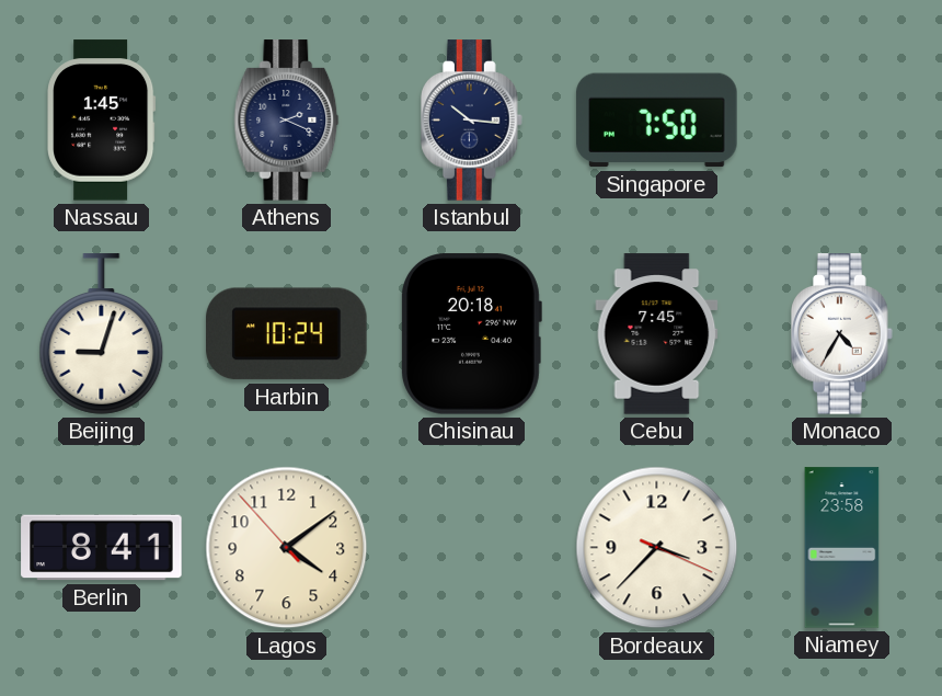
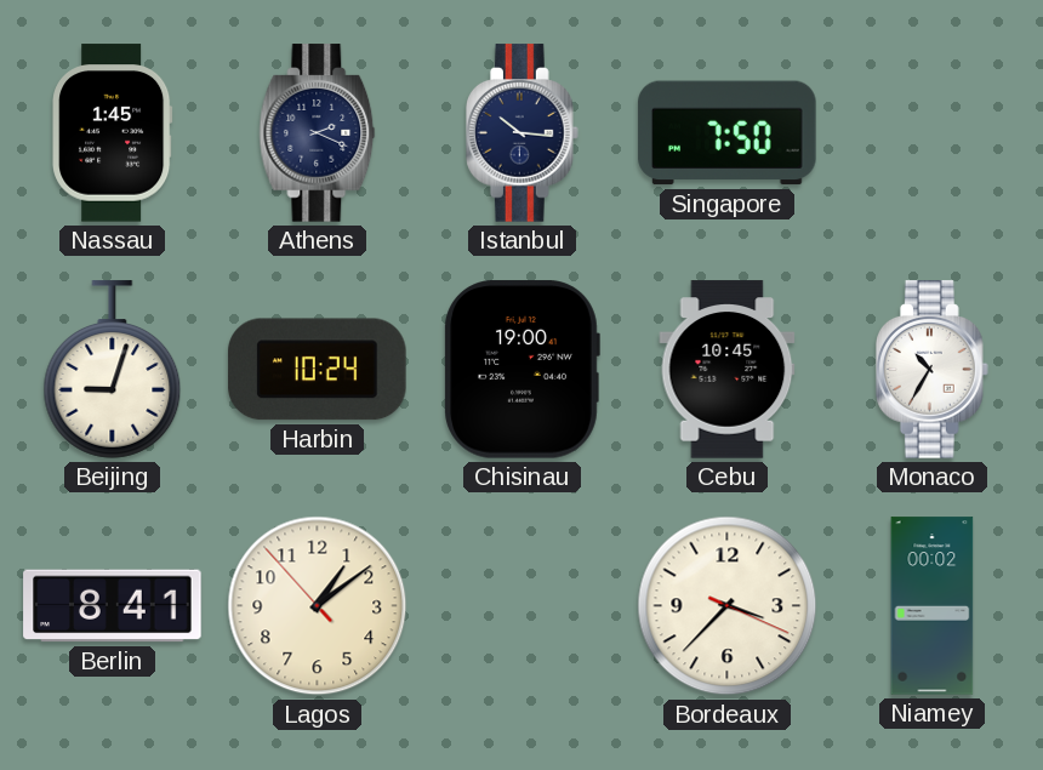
Chisinau: 20:18 -> 19:00 (521, 370)
Cebu: 7:45 -> 10:45 (728, 370)
Monaco: 4:35 -> 10:35 (933, 370)
Lagos: 4:08 -> 1:08 (318, 606)
Niamey: 23:58 -> 00:02 (933, 606)
